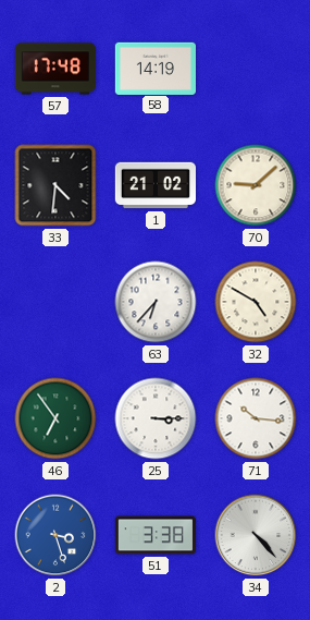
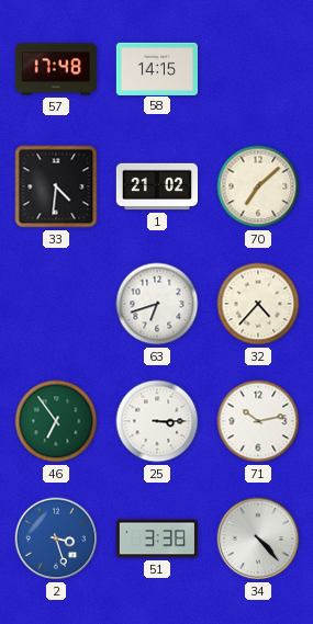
58: 14:19 -> 14:15 (156, 68)
70: 9:08 -> 7:08 (258, 186)
63: 6:37 -> 6:42 (157, 304)
32: 4:50 -> 4:37 (258, 304)
71: 10:16 -> 10:13 (258, 421)
